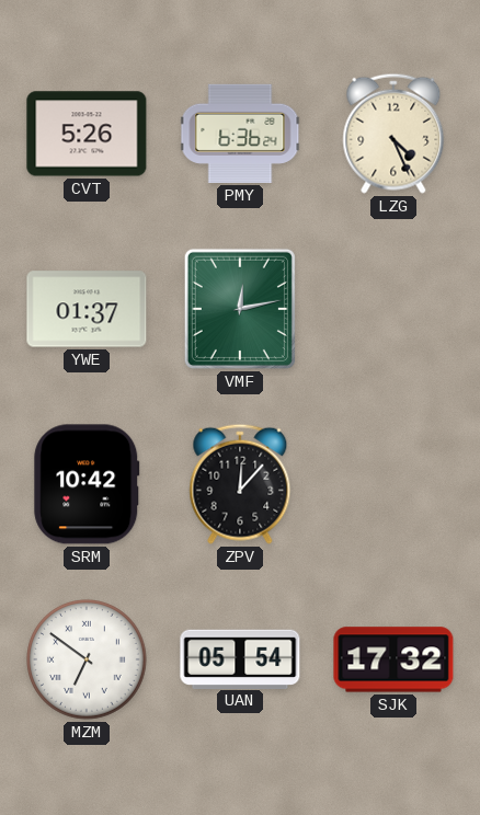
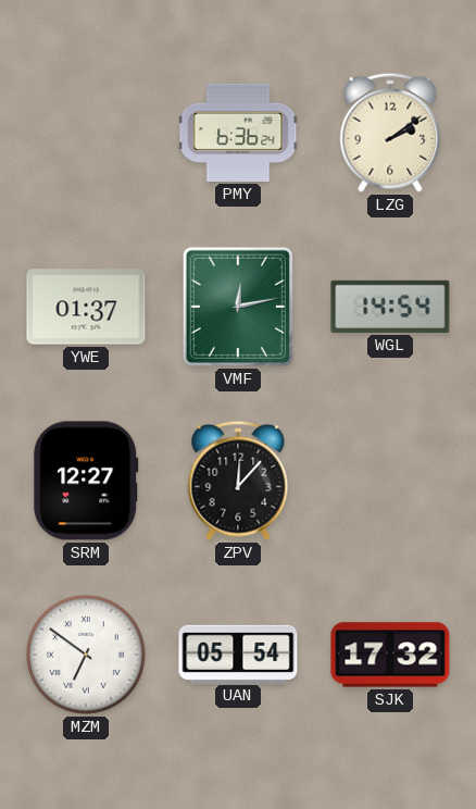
CVT: 5:26 -> none (87, 134)
LZG: 4:26 -> 2:09 (390, 133)
WGL: none -> 14:54 (390, 307)
SRM: 10:42 -> 12:27 (86, 481)
